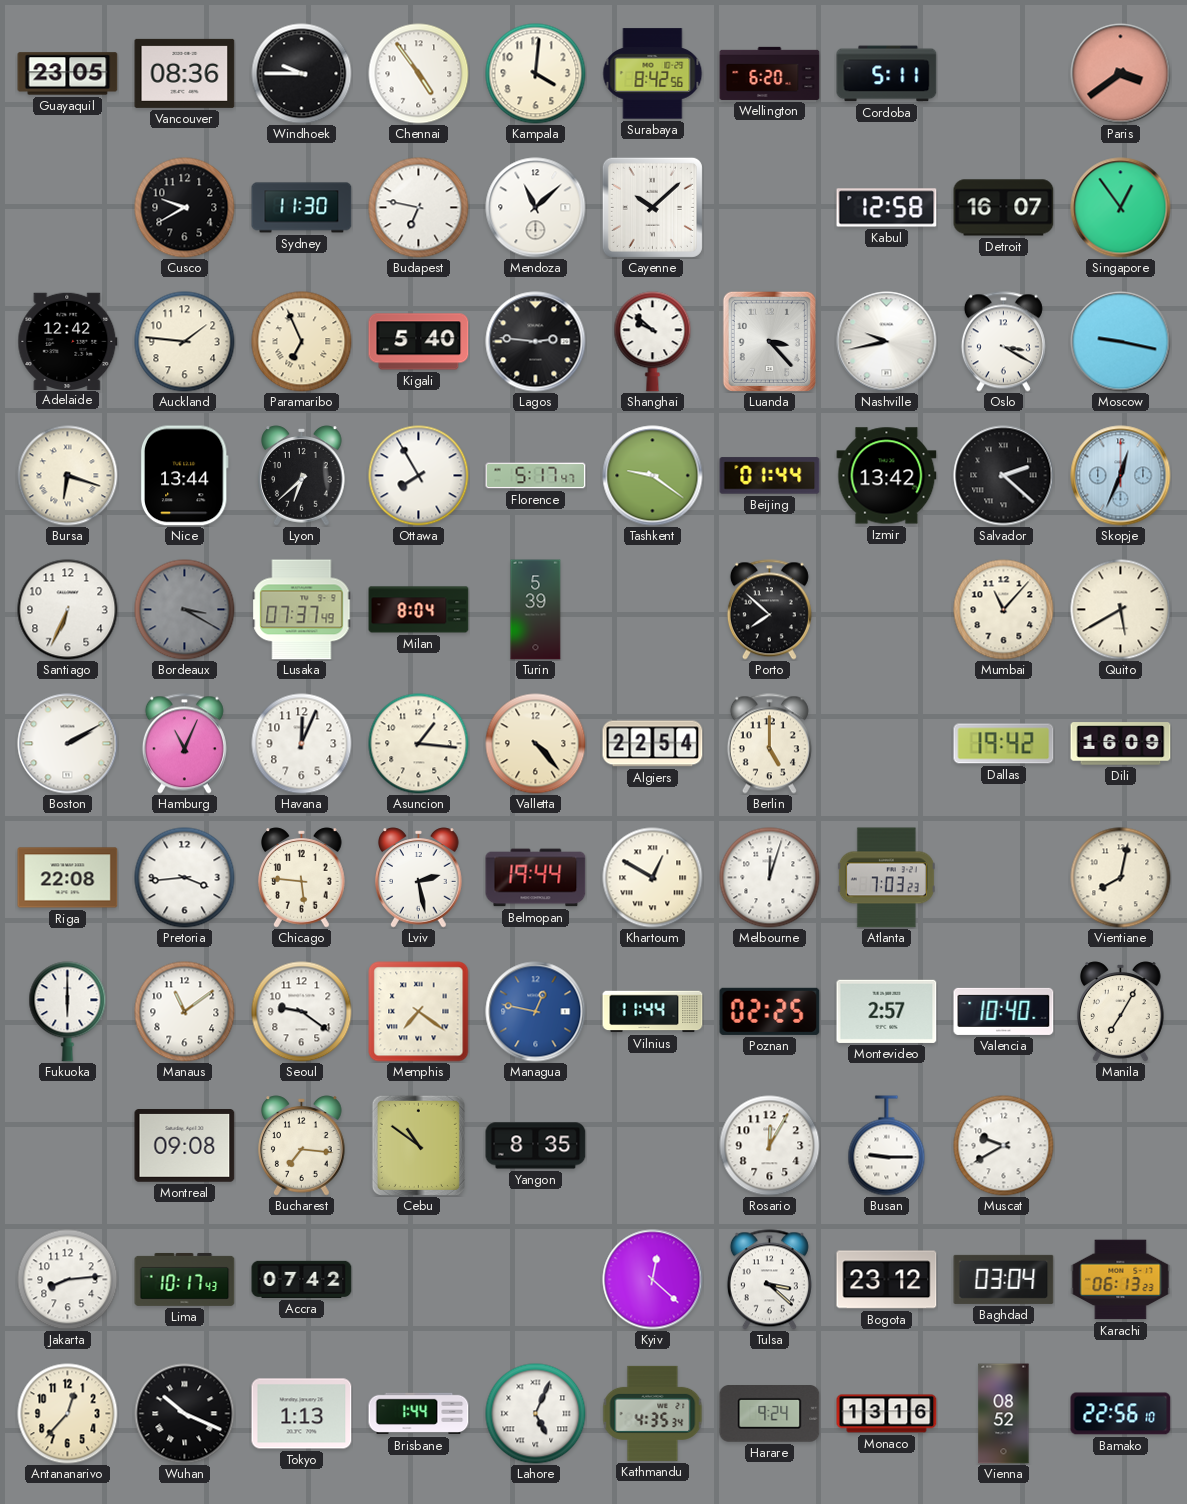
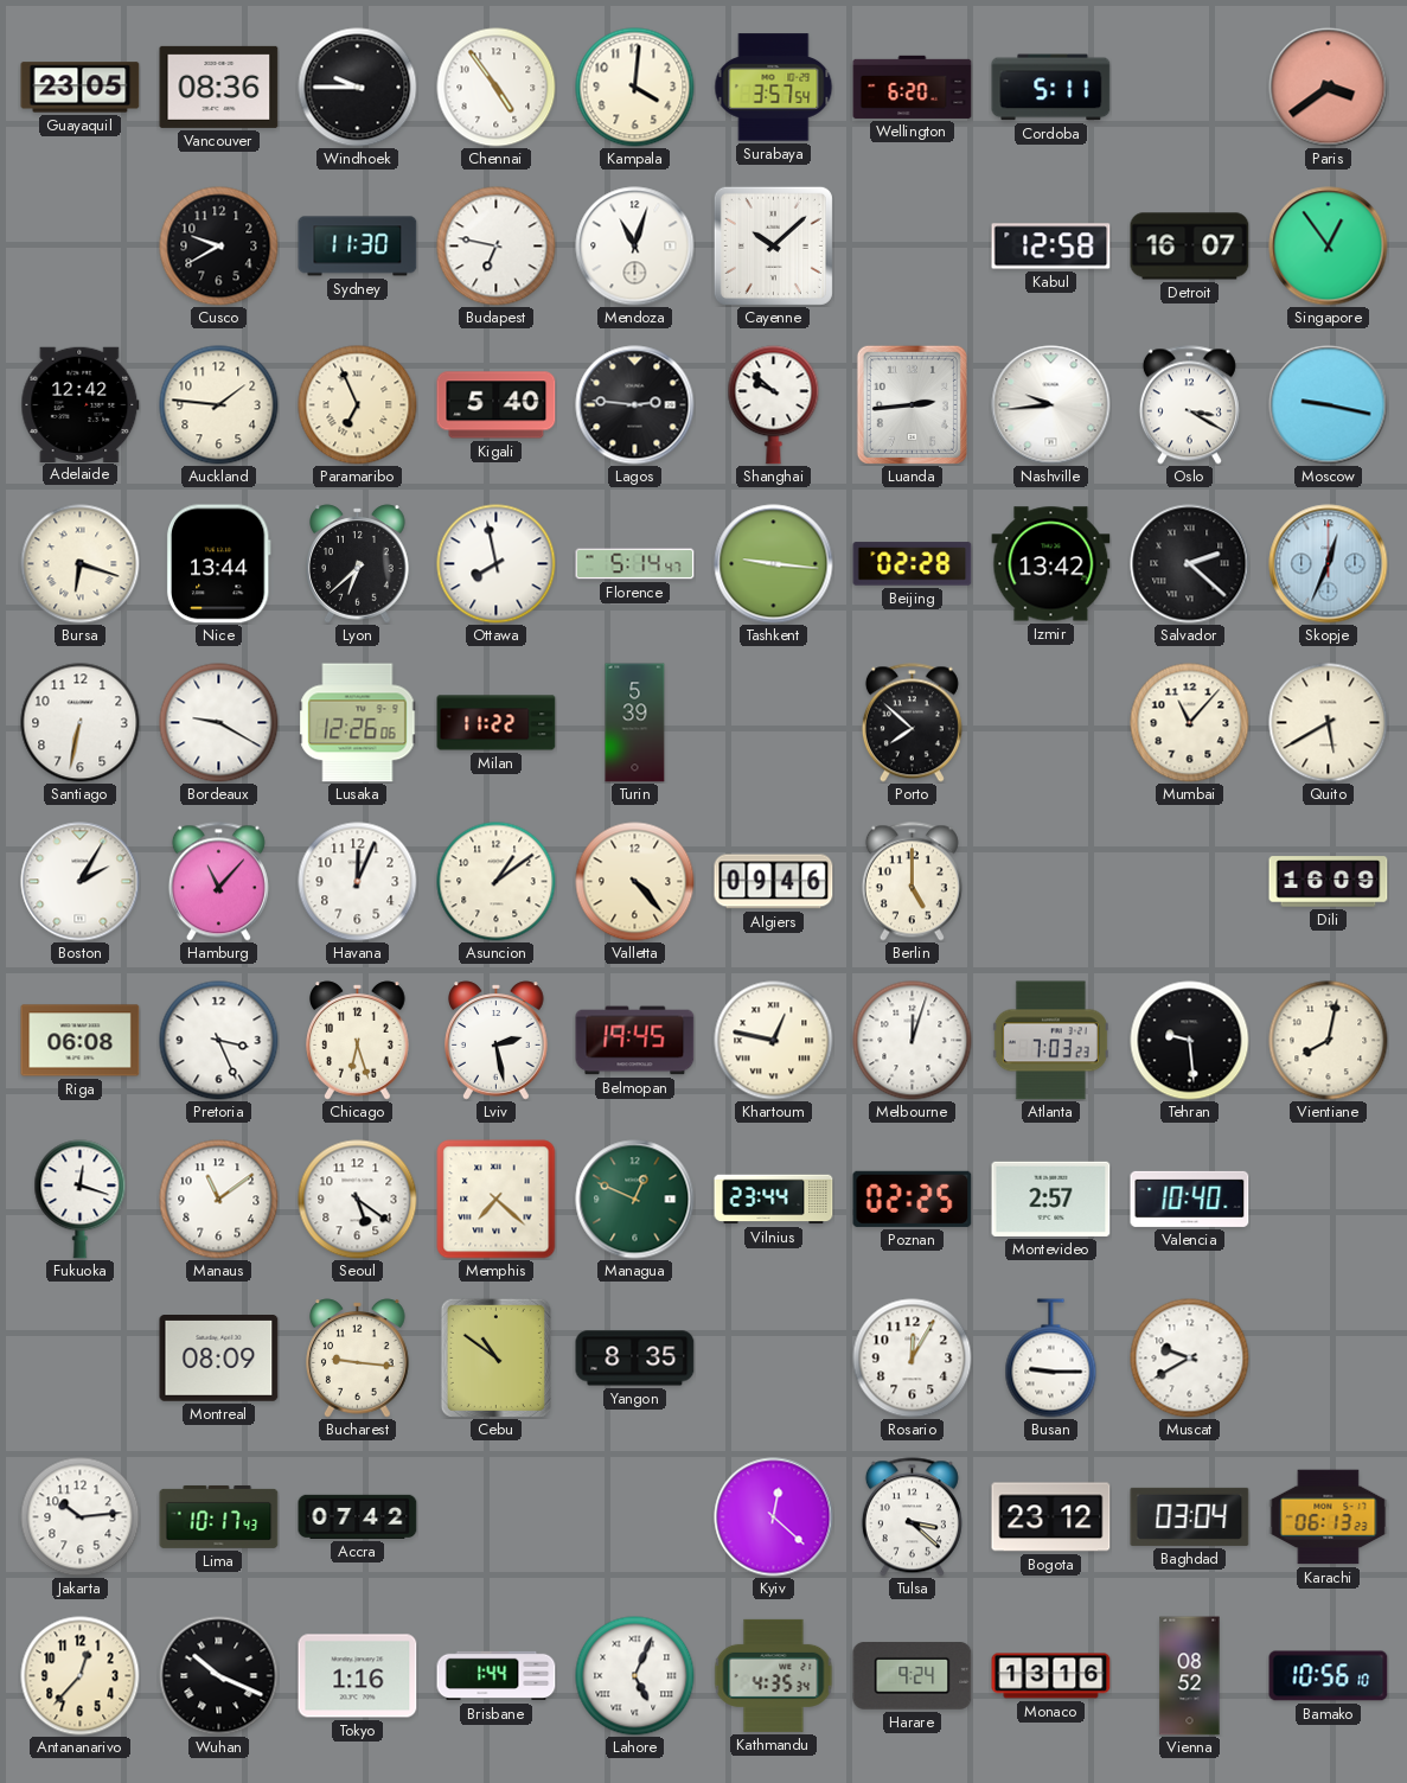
Surabaya: 8:42 -> 3:57 (774, 88)
Mendoza: 11:08 -> 11:03 (635, 247)
Luanda: 3:23 -> 2:44 (912, 404)
Nashville: 9:43 -> 9:44 (1051, 405)
Ottawa: 7:55 -> 7:58 (497, 564)
Florence: 5:17 -> 5:14 (635, 564)
Tashkent: 9:21 -> 9:16 (774, 564)
Beijing: 01:44 -> 02:28 (913, 564)
Santiago: 6:34 -> 6:32 (81, 723)
Bordeaux: 3:20 -> 9:20 (219, 723)
Bordeaux dial: grey -> white (219, 723)
Lusaka: 07:37 -> 12:26 (358, 723)
Milan: 8:04 -> 11:22 (497, 723)
Boston: 2:10 -> 2:05 (81, 882)
Hamburg: 11:04 -> 11:07 (218, 882)
Asuncion: 1:16 -> 1:09 (497, 882)
Algiers: 22:54 -> 09:46 (774, 882)
Dallas: 19:42 -> none (1004, 744)
Riga: 22:08 -> 06:08 (81, 1041)
Pretoria: 3:44 -> 3:26 (219, 1041)
Chicago: 5:46 -> 6:27 (358, 1041)
Belmopan: 19:44 -> 19:45 (635, 1041)
Khartoum: 12:50 -> 12:47 (774, 1041)
Tehran: none -> 9:29 (1190, 1041)
Fukuoka: 6:00 -> 12:18 (81, 1200)
Seoul: 9:21 -> 5:21 (358, 1200)
Memphis: 7:21 -> 7:22 (497, 1200)
Managua: 12:47 -> 12:49 (635, 1200)
Managua dial: blue -> green (635, 1200)
Vilnius: 11:44 -> 23:44 (774, 1200)
Manila: 7:05 -> none (1121, 1012)
Montreal: 09:08 -> 08:09 (219, 1359)
Bucharest: 7:16 -> 9:16 (358, 1359)
Jakarta: 8:14 -> 10:14 (81, 1517)
Tokyo: 1:13 -> 1:16 (358, 1676)
Bamako: 22:56 -> 10:56 (1329, 1676)
